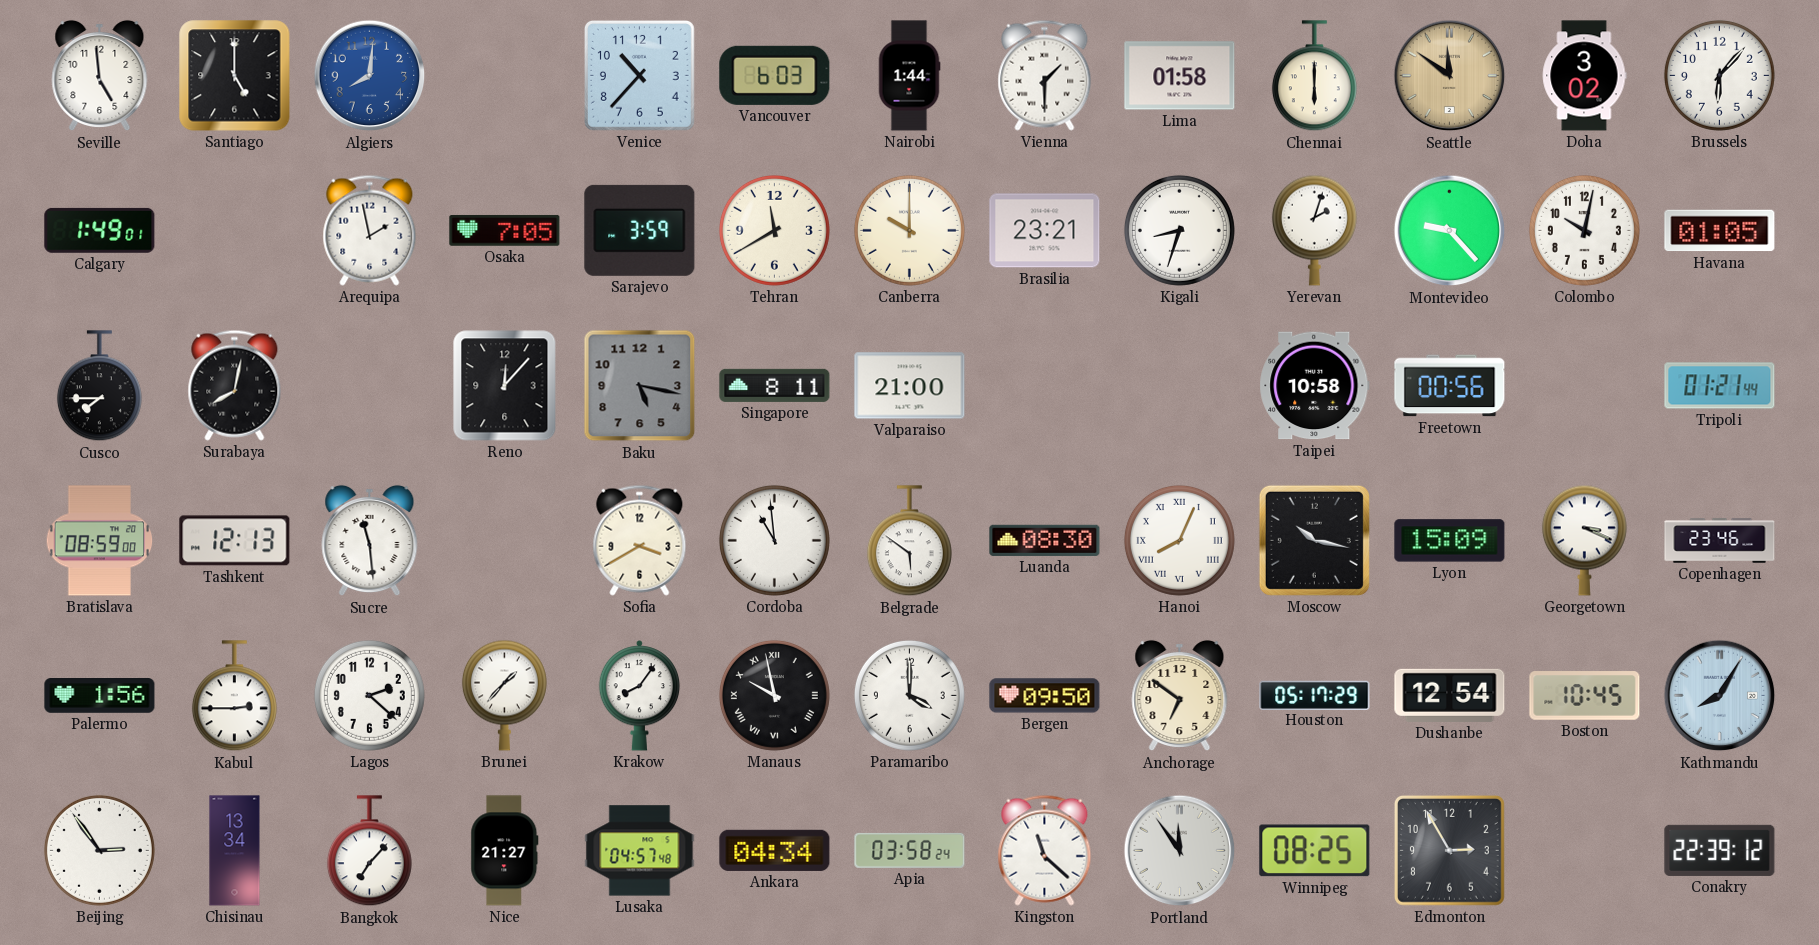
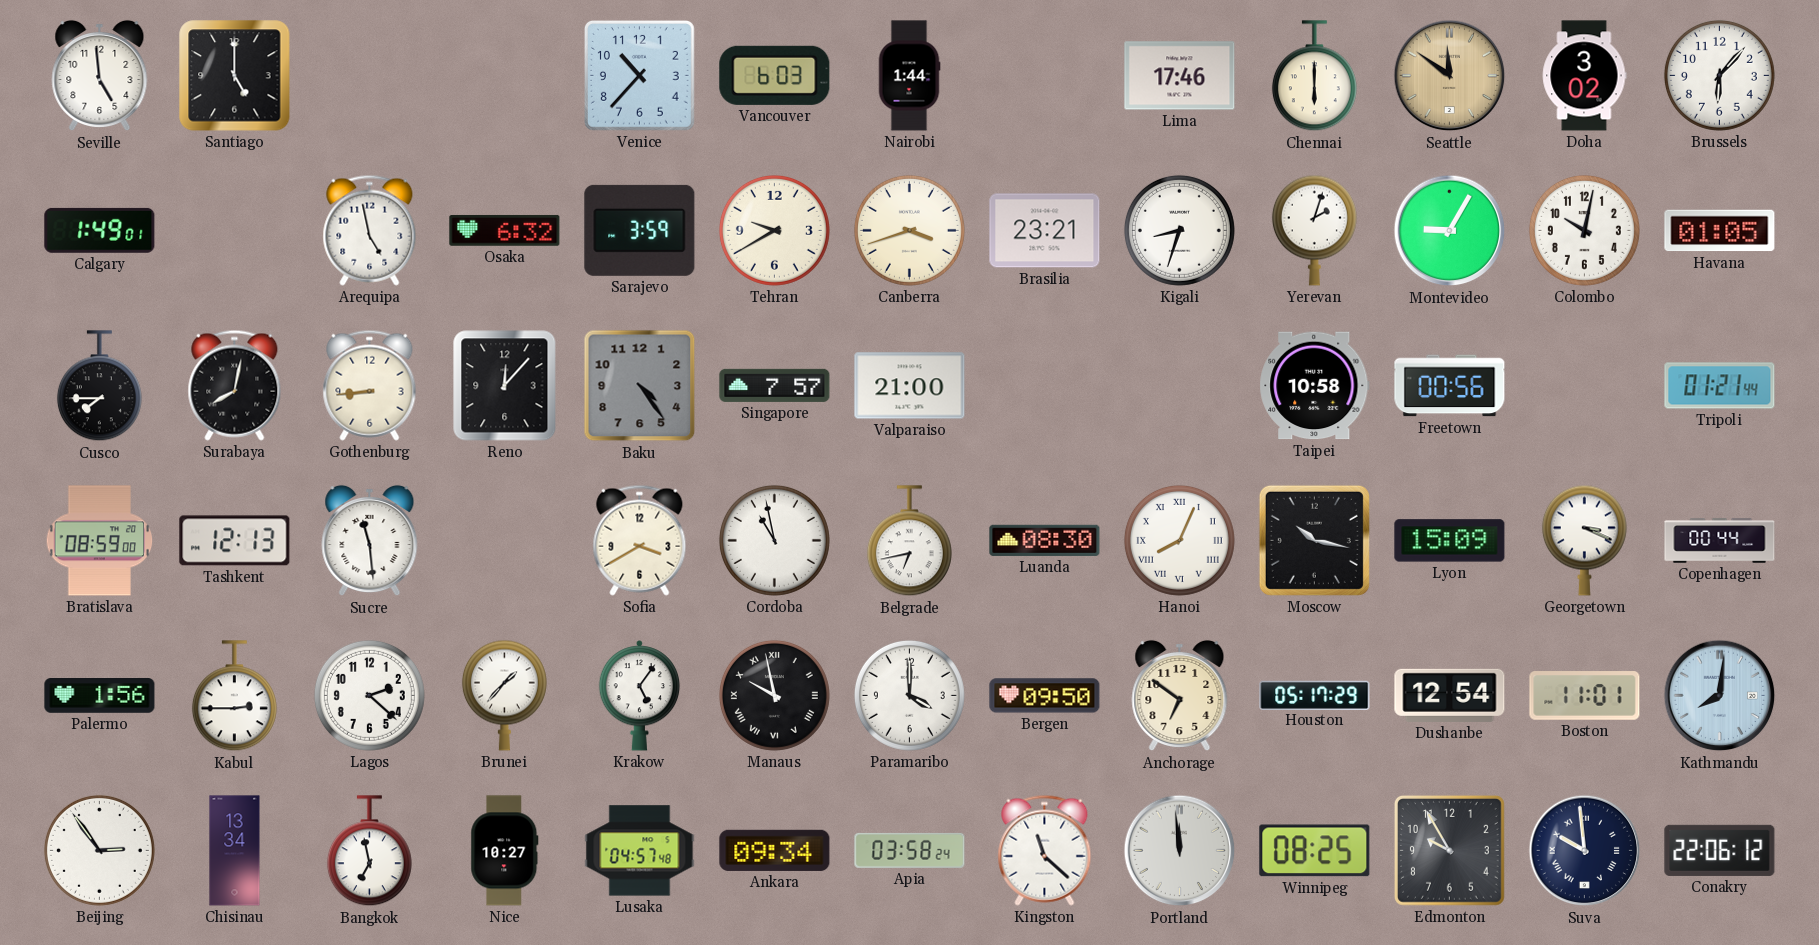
Algiers: 8:01 -> none (370, 76)
Vienna: 1:30 -> none (1045, 75)
Lima: 01:58 -> 17:46 (1180, 76)
Arequipa: 1:58 -> 4:58 (370, 230)
Osaka: 7:05 -> 6:32 (505, 231)
Tehran: 11:40 -> 9:40 (774, 230)
Canberra: 10:00 -> 3:42 (909, 230)
Montevideo: 9:23 -> 9:05 (1450, 231)
Gothenburg: none -> 8:44 (370, 385)
Baku: 5:17 -> 4:24 (640, 386)
Singapore: 8:11 -> 7:57 (775, 385)
Cordoba: 10:59 -> 10:58 (774, 540)
Belgrade: 5:51 -> 6:43 (909, 541)
Copenhagen: 23:46 -> 00:44 (1720, 541)
Krakow: 8:06 -> 5:06 (640, 696)
Boston: 10:45 -> 11:01 (1585, 696)
Kathmandu: 8:05 -> 8:01 (1720, 696)
Bangkok: 7:07 -> 6:58 (369, 851)
Nice: 21:27 -> 10:27 (505, 851)
Ankara: 04:34 -> 09:34 (775, 850)
Portland: 11:54 -> 11:59 (1180, 851)
Edmonton: 2:55 -> 9:55 (1449, 850)
Suva: none -> 9:59 (1585, 851)
Conakry: 22:39 -> 22:06 (1720, 850)
